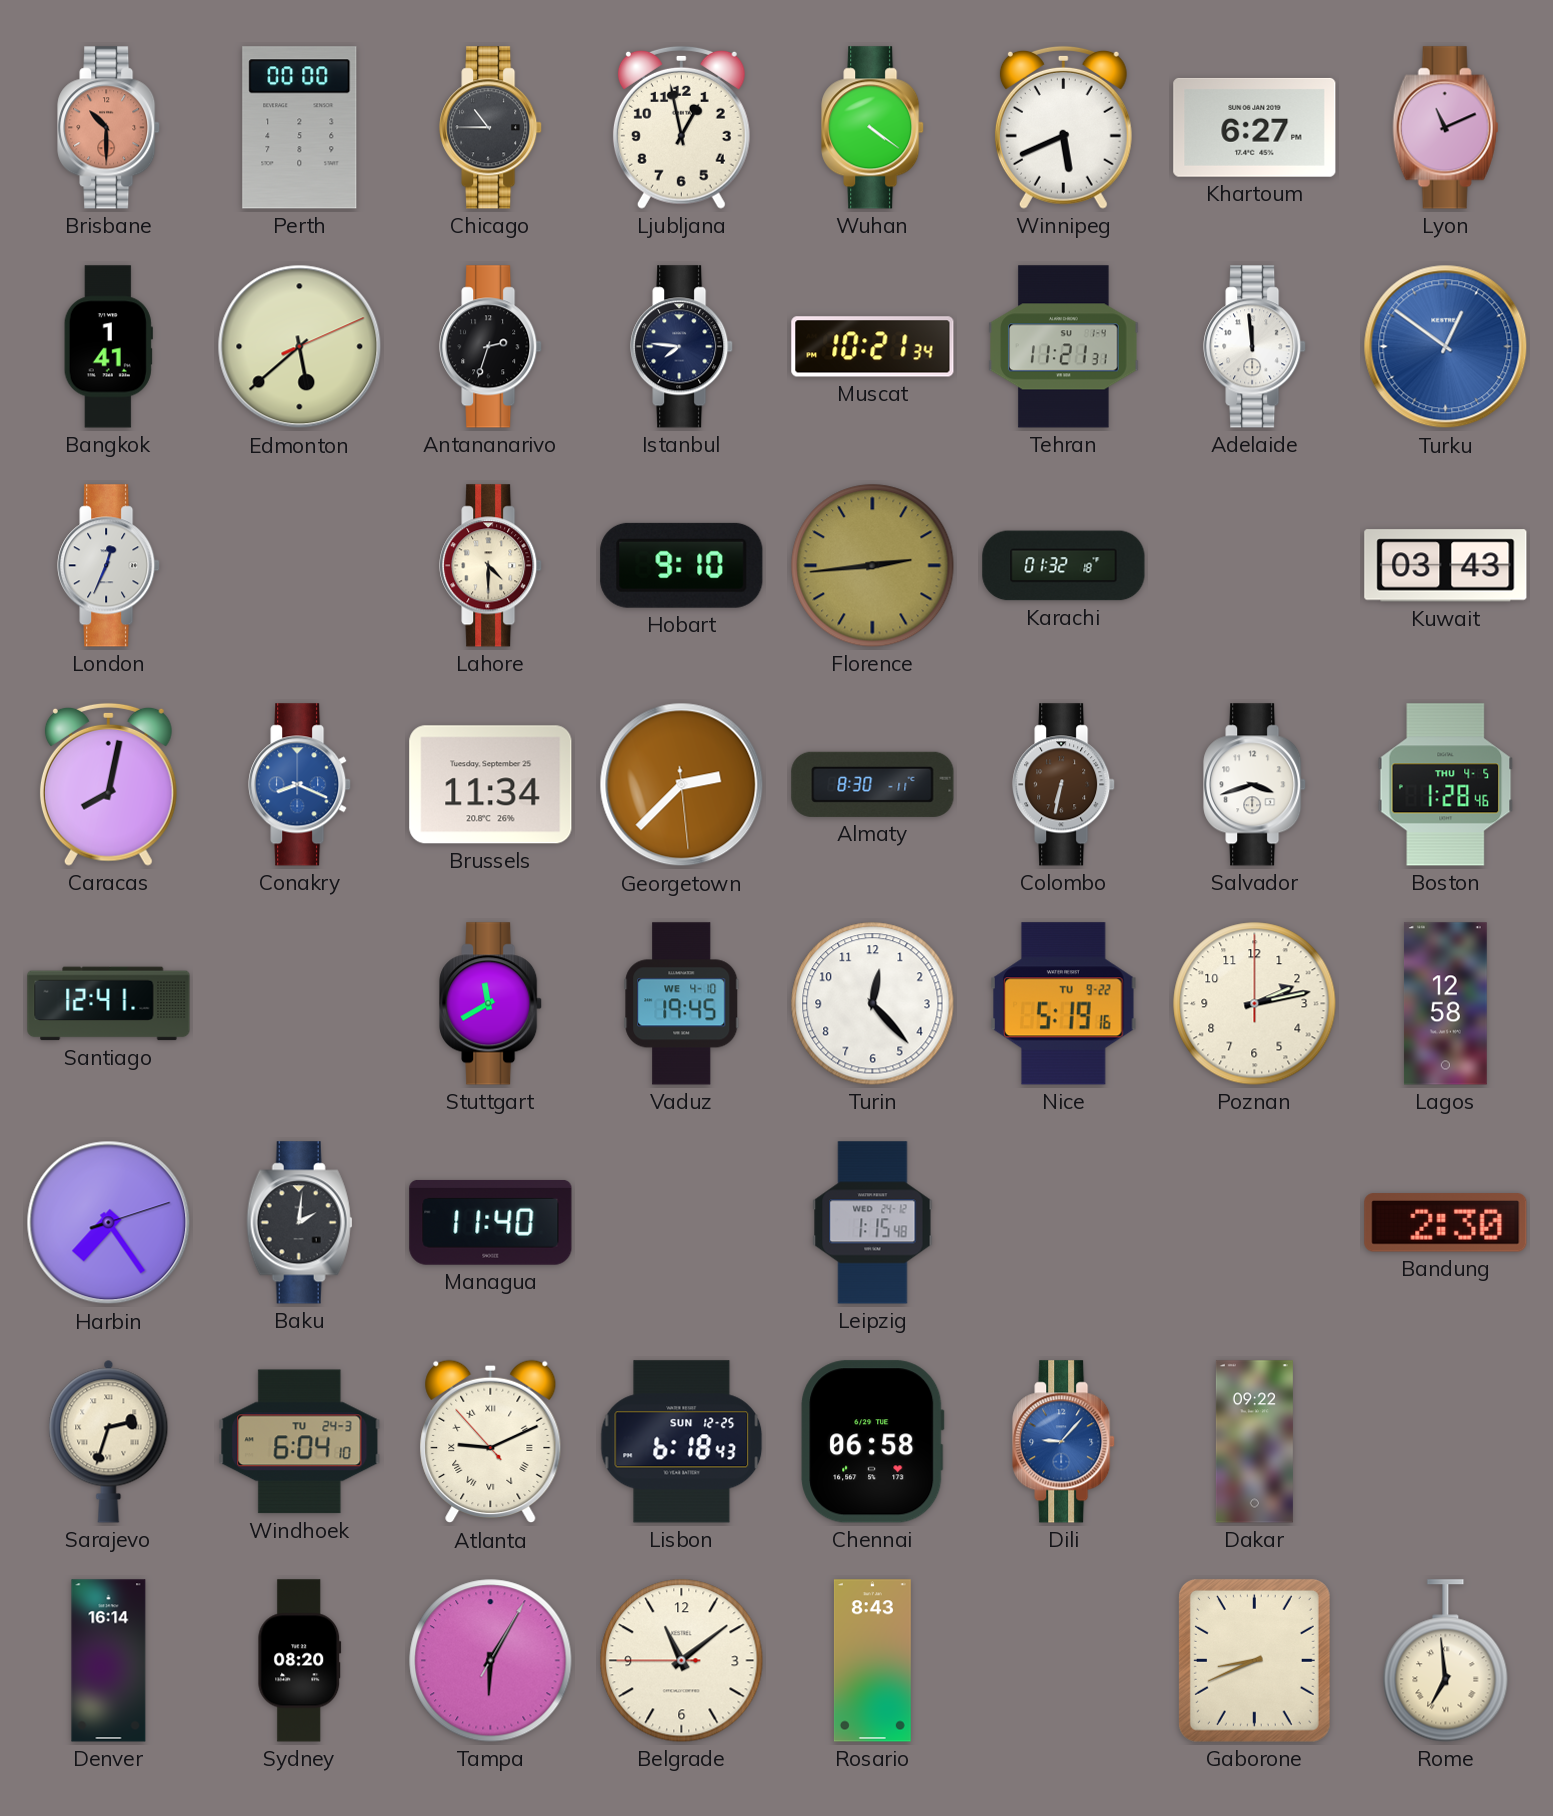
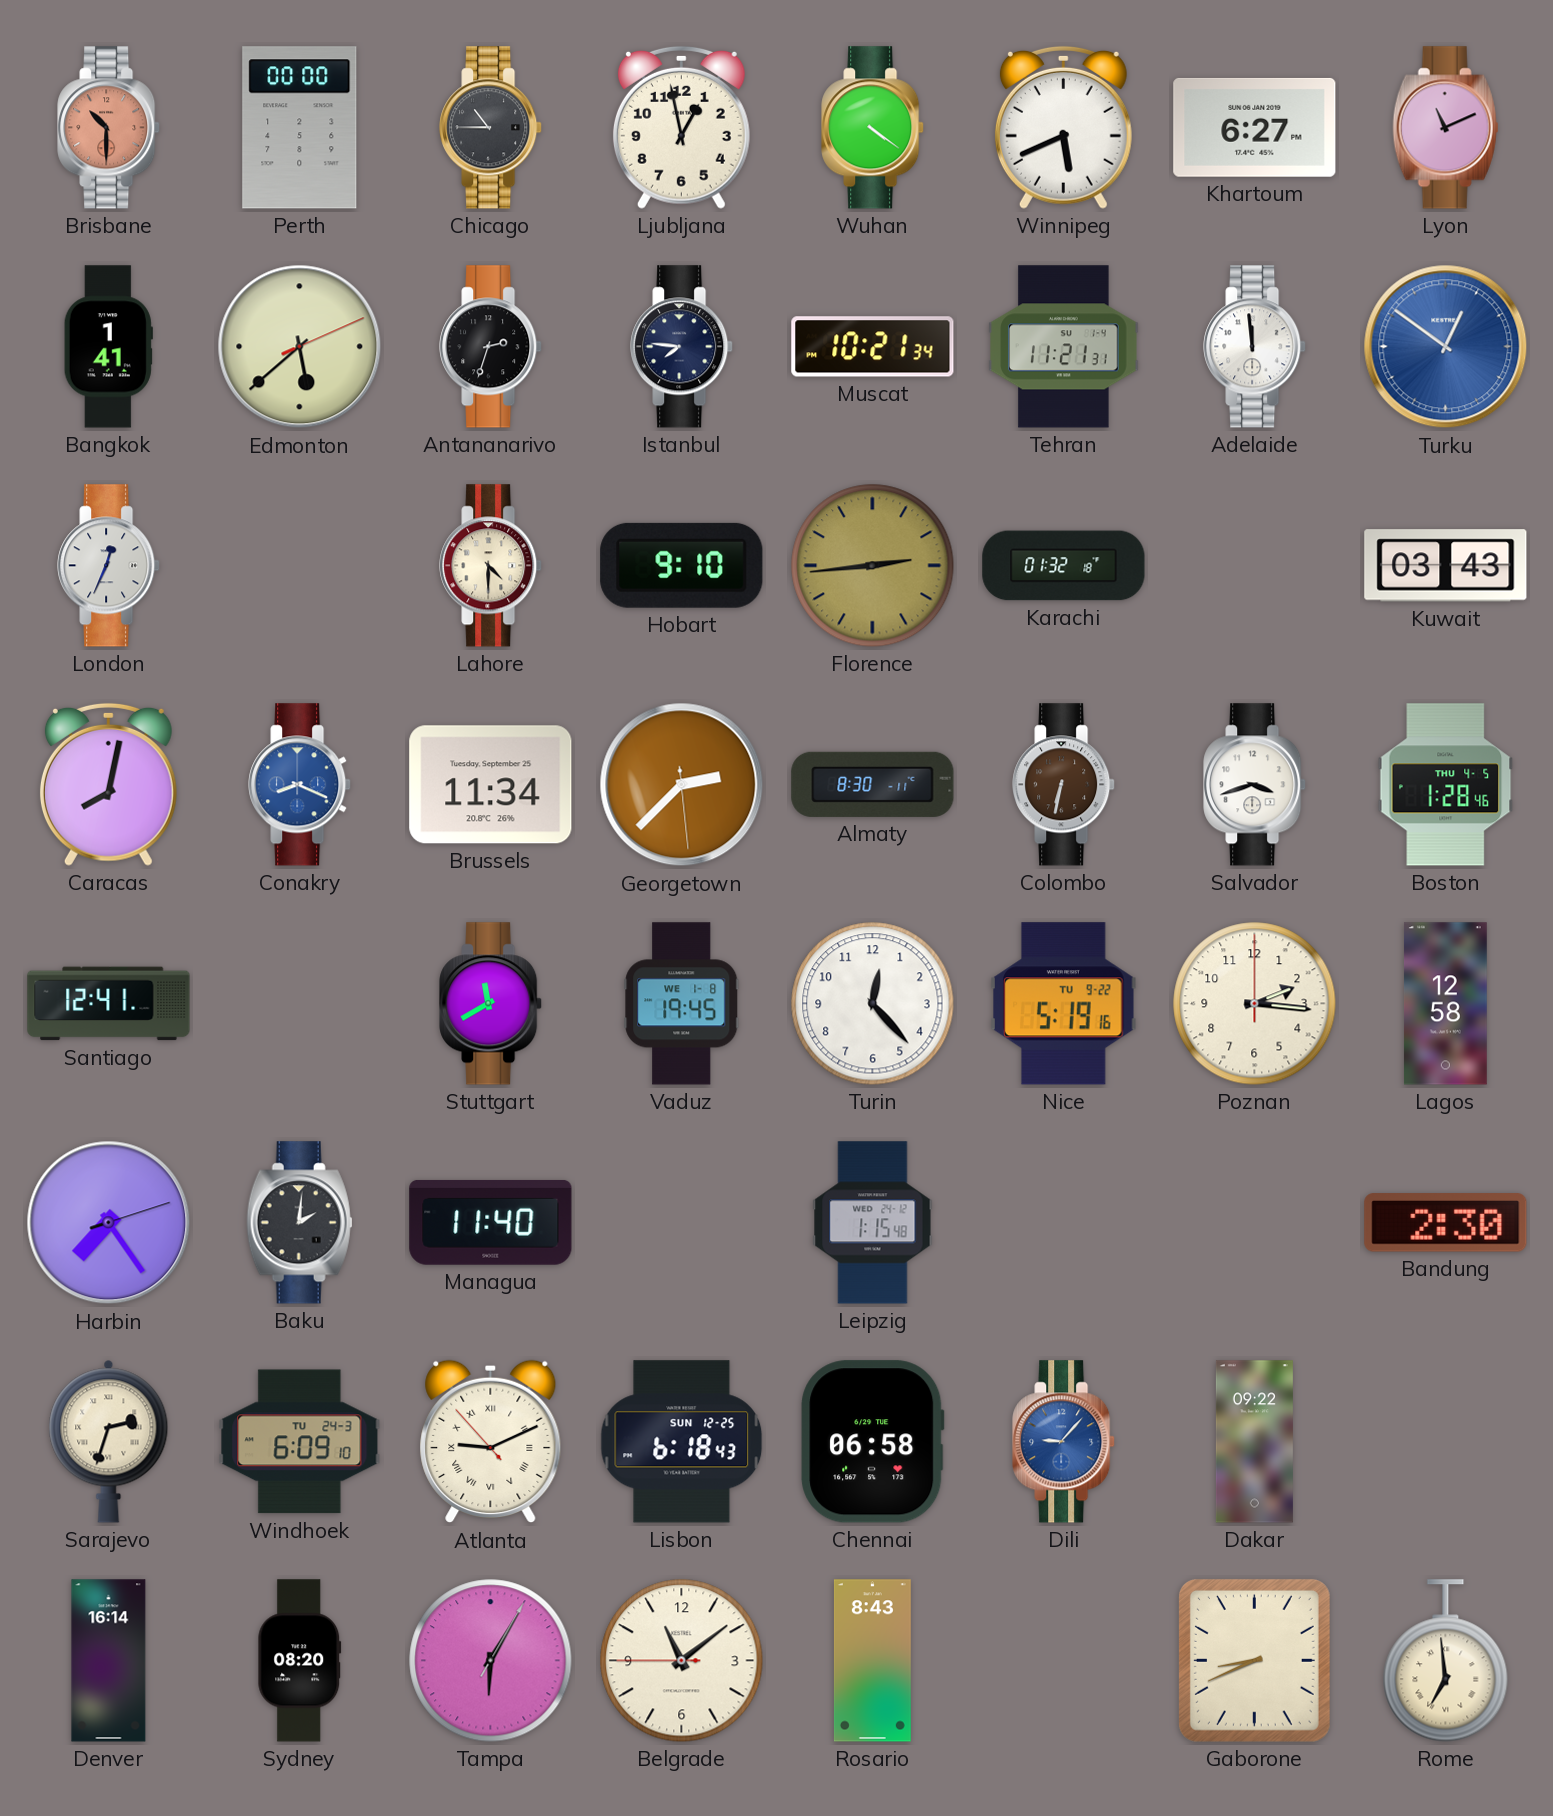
Vaduz date: WE 4-10 -> WE 1-8 (682, 1004)
Poznan: 2:13 -> 2:16 (1255, 1004)
Windhoek: 6:04 -> 6:09 (300, 1442)
